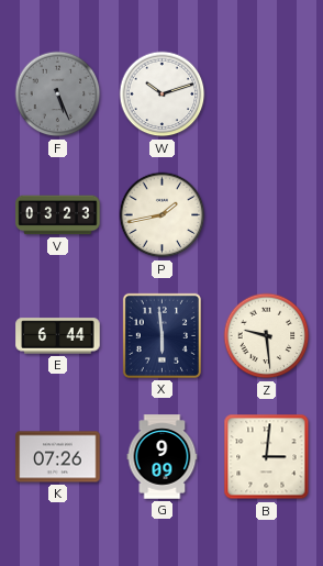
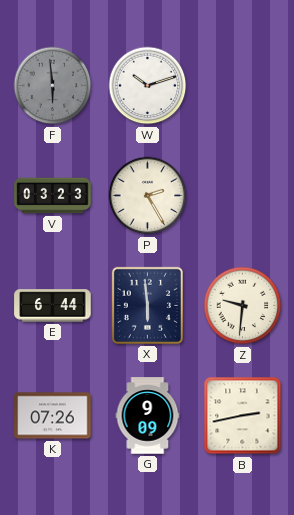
F: 5:26 -> 5:59 (53, 86)
P: 1:43 -> 2:25 (148, 196)
Z: 9:29 -> 9:31 (243, 306)
B: 3:01 -> 2:43 (243, 416)
